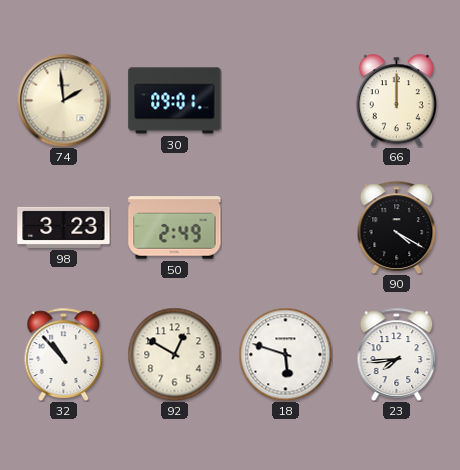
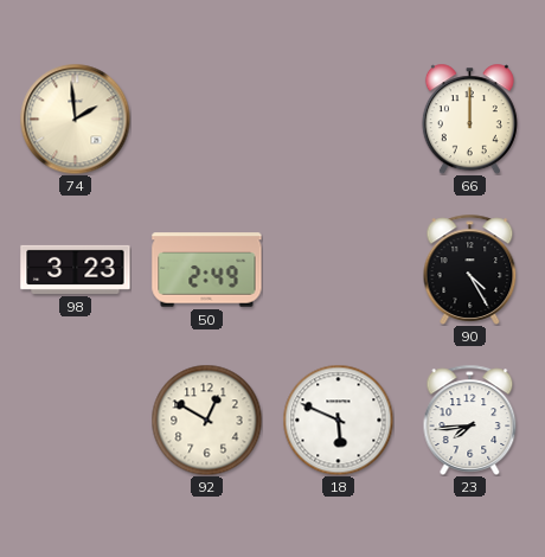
30: 09:01 -> none (175, 101)
90: 4:20 -> 4:25 (470, 269)
32: 10:53 -> none (64, 354)
18: 5:48 -> 5:49 (338, 420)
